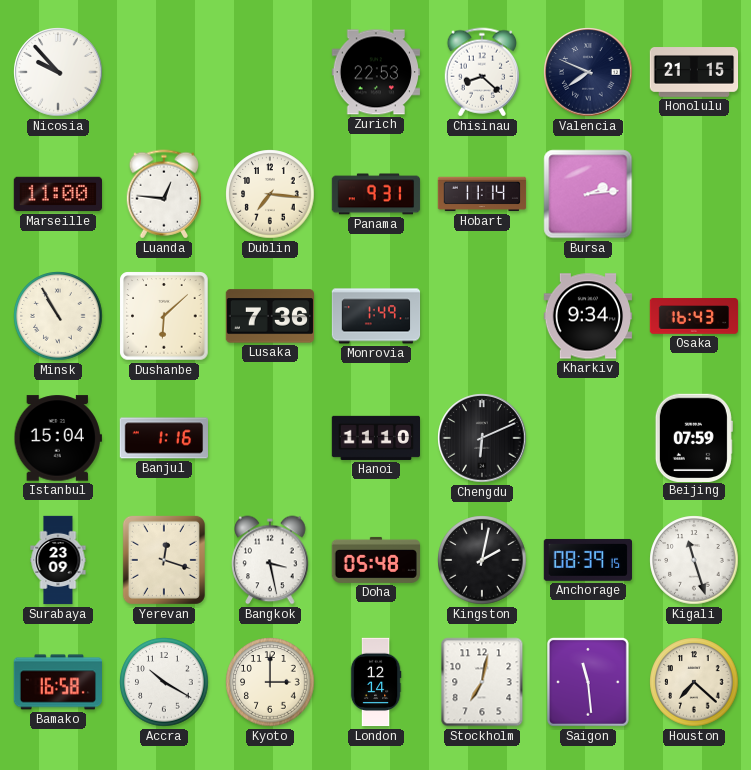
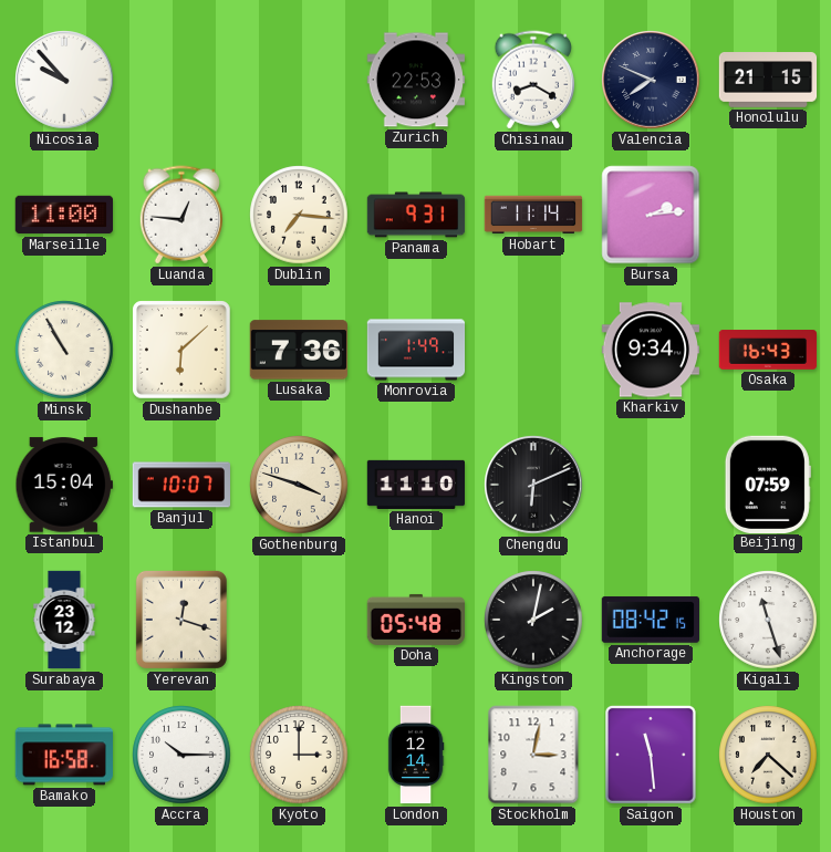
Chisinau: 8:22 -> 8:20 (532, 80)
Banjul: 1:16 -> 10:07 (181, 485)
Gothenburg: none -> 3:48 (299, 485)
Surabaya: 23:09 -> 23:12 (64, 620)
Bangkok: 3:28 -> none (270, 560)
Anchorage: 08:39 -> 08:42 (650, 620)
Accra: 10:20 -> 10:15 (181, 755)
Stockholm: 7:02 -> 3:02 (533, 755)
